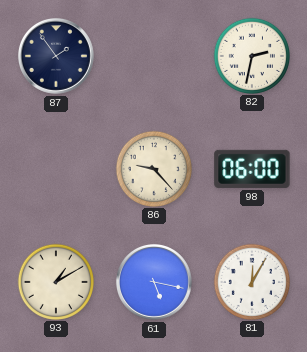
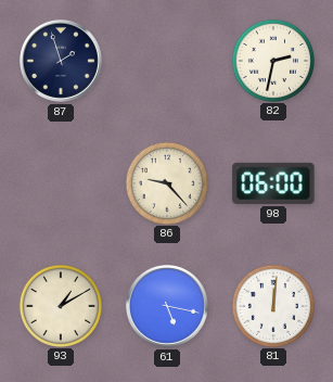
87: 1:54 -> 1:57 (61, 62)
81: 12:05 -> 12:01 (272, 305)
